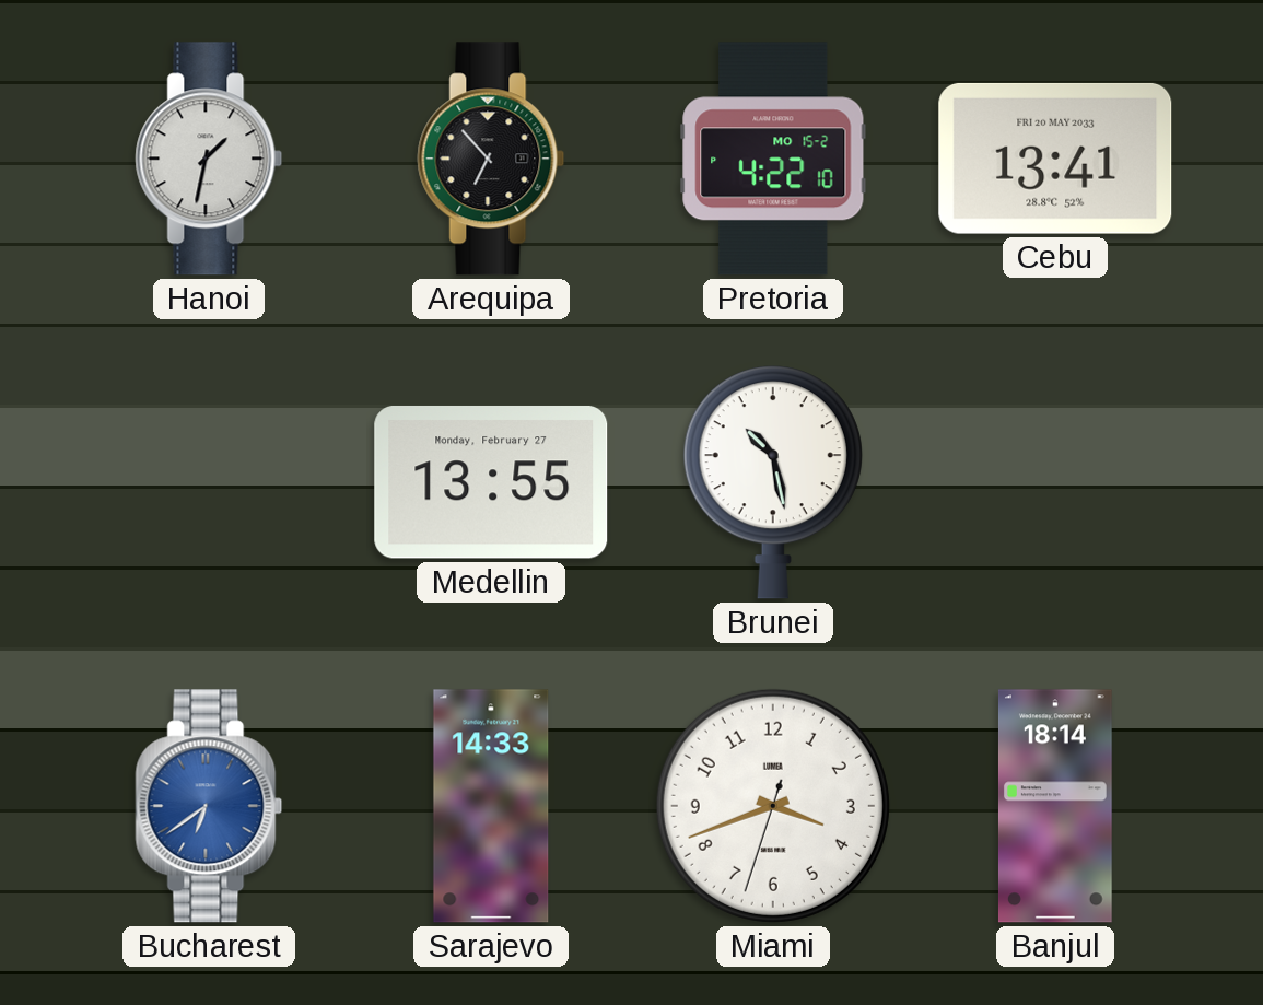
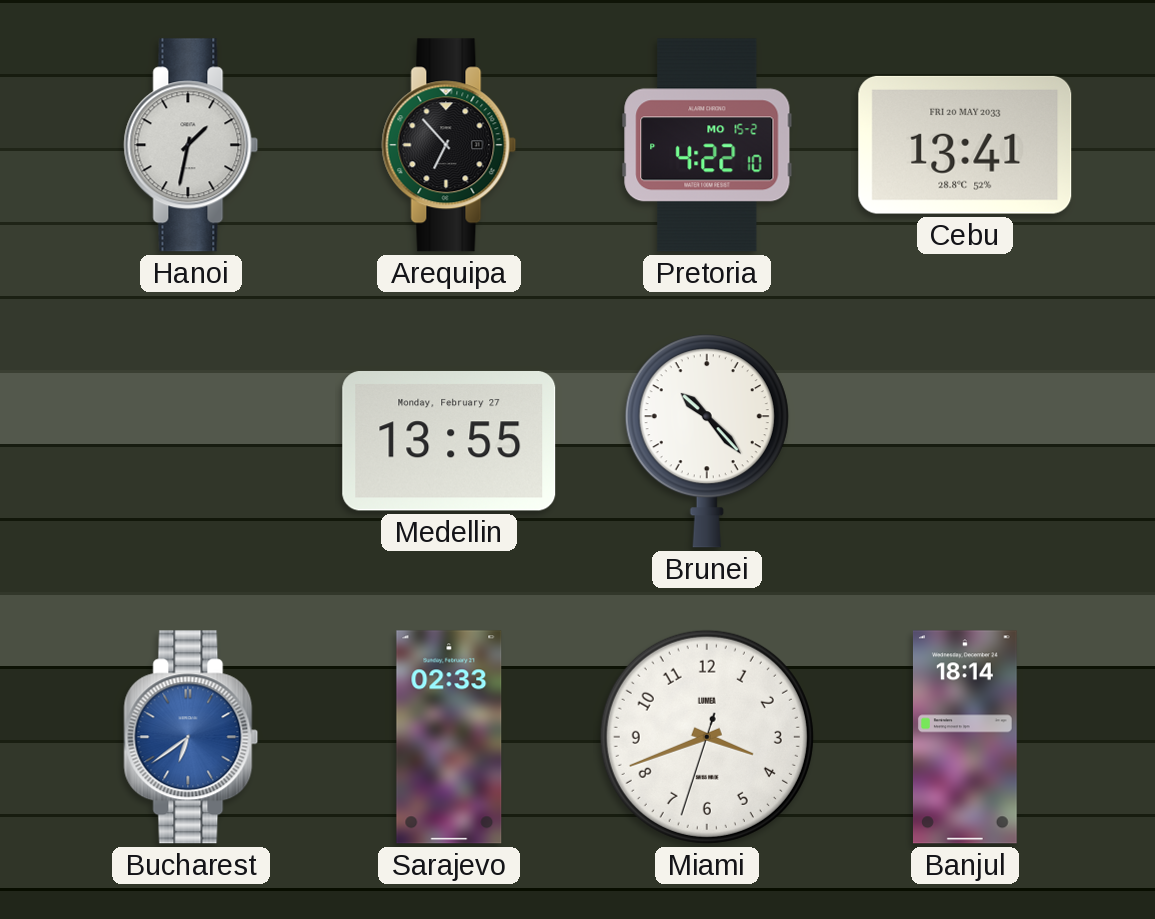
Brunei: 10:28 -> 10:23 (707, 441)
Sarajevo: 14:33 -> 02:33 (449, 737)
